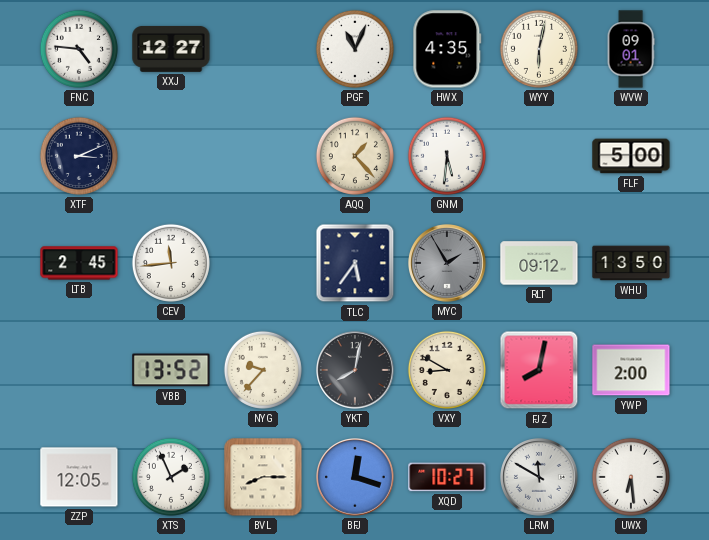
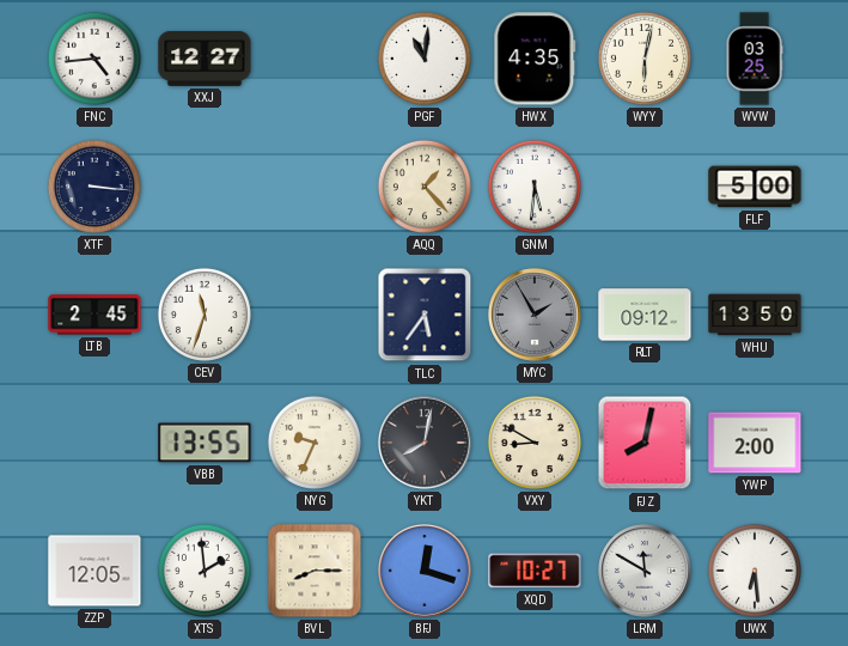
FNC: 4:46 -> 4:44 (94, 59)
PGF: 11:04 -> 11:01 (425, 59)
WVW: 09:01 -> 03:25 (755, 59)
XTF: 3:11 -> 3:16 (94, 187)
CEV: 11:44 -> 11:33 (205, 315)
VBB: 13:52 -> 13:55 (205, 443)
NYG: 9:37 -> 9:34 (315, 443)
XTS: 1:56 -> 1:59 (205, 571)
